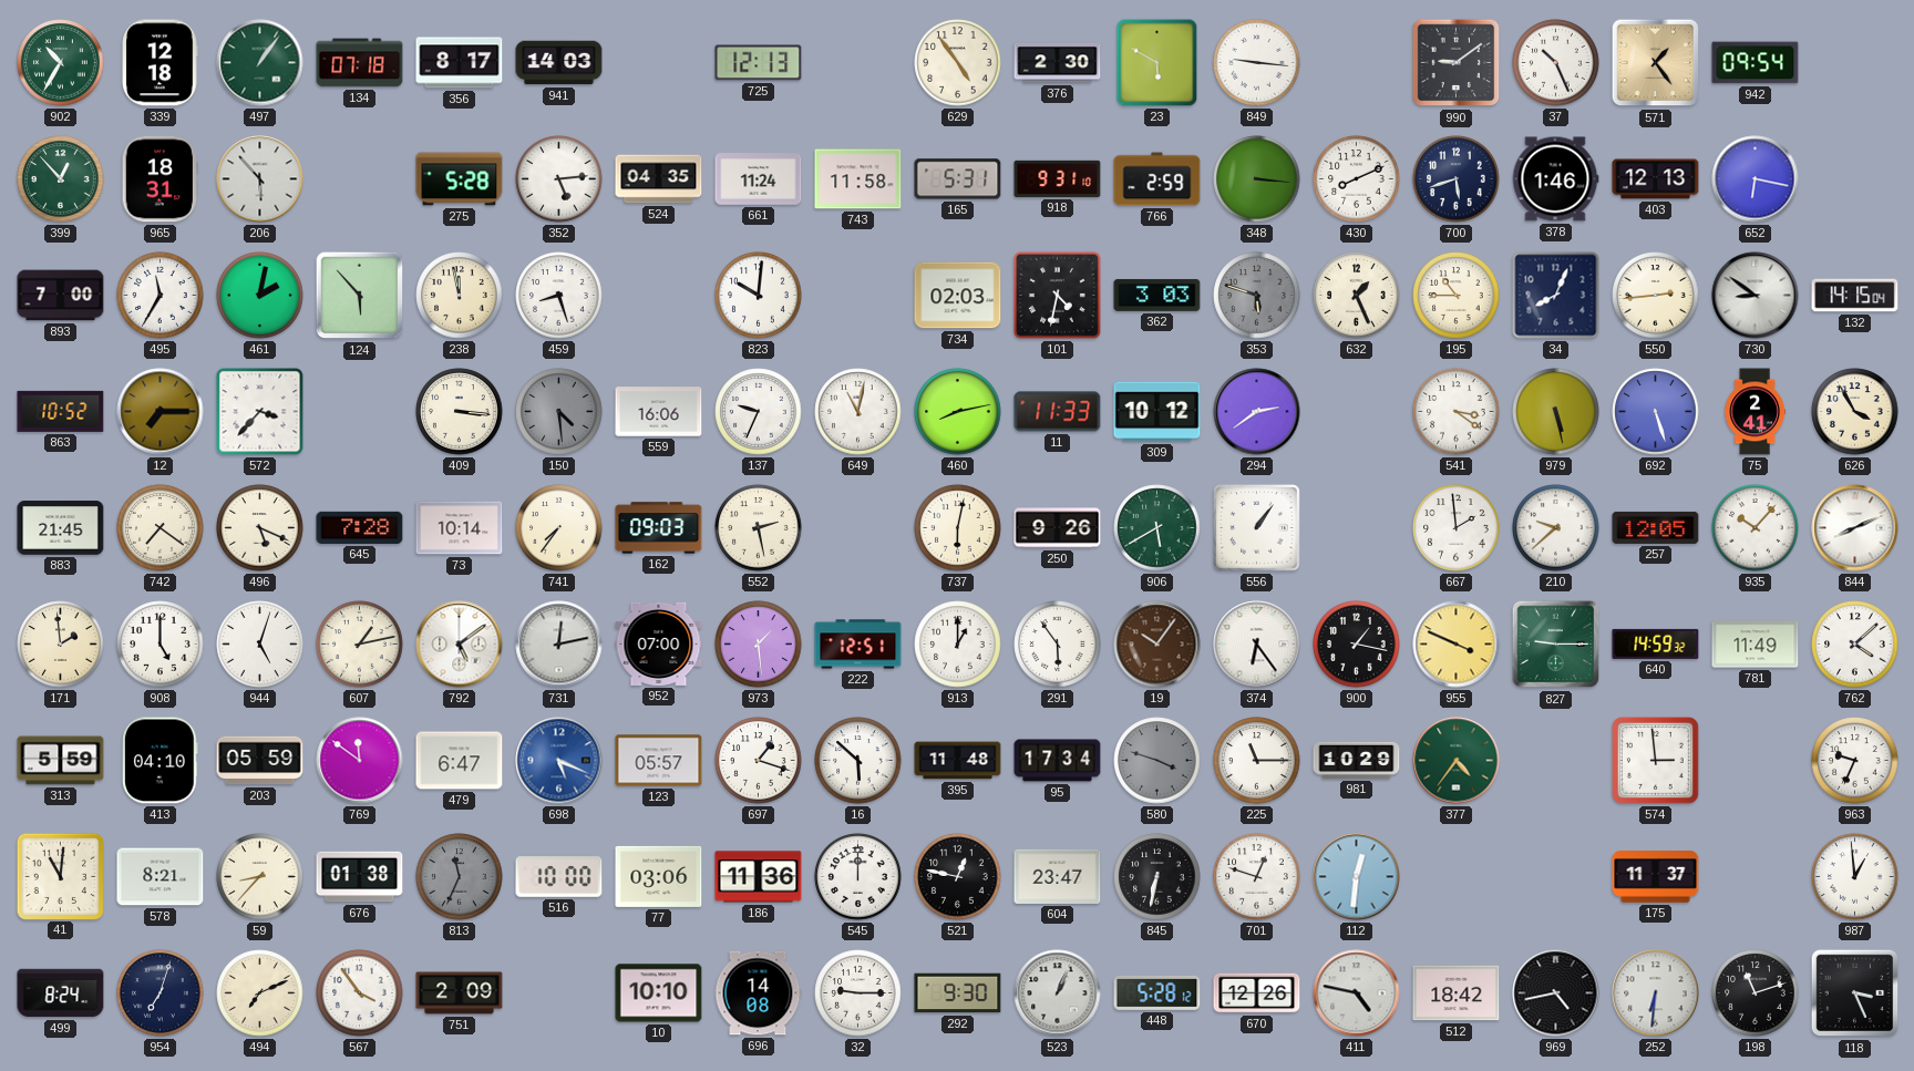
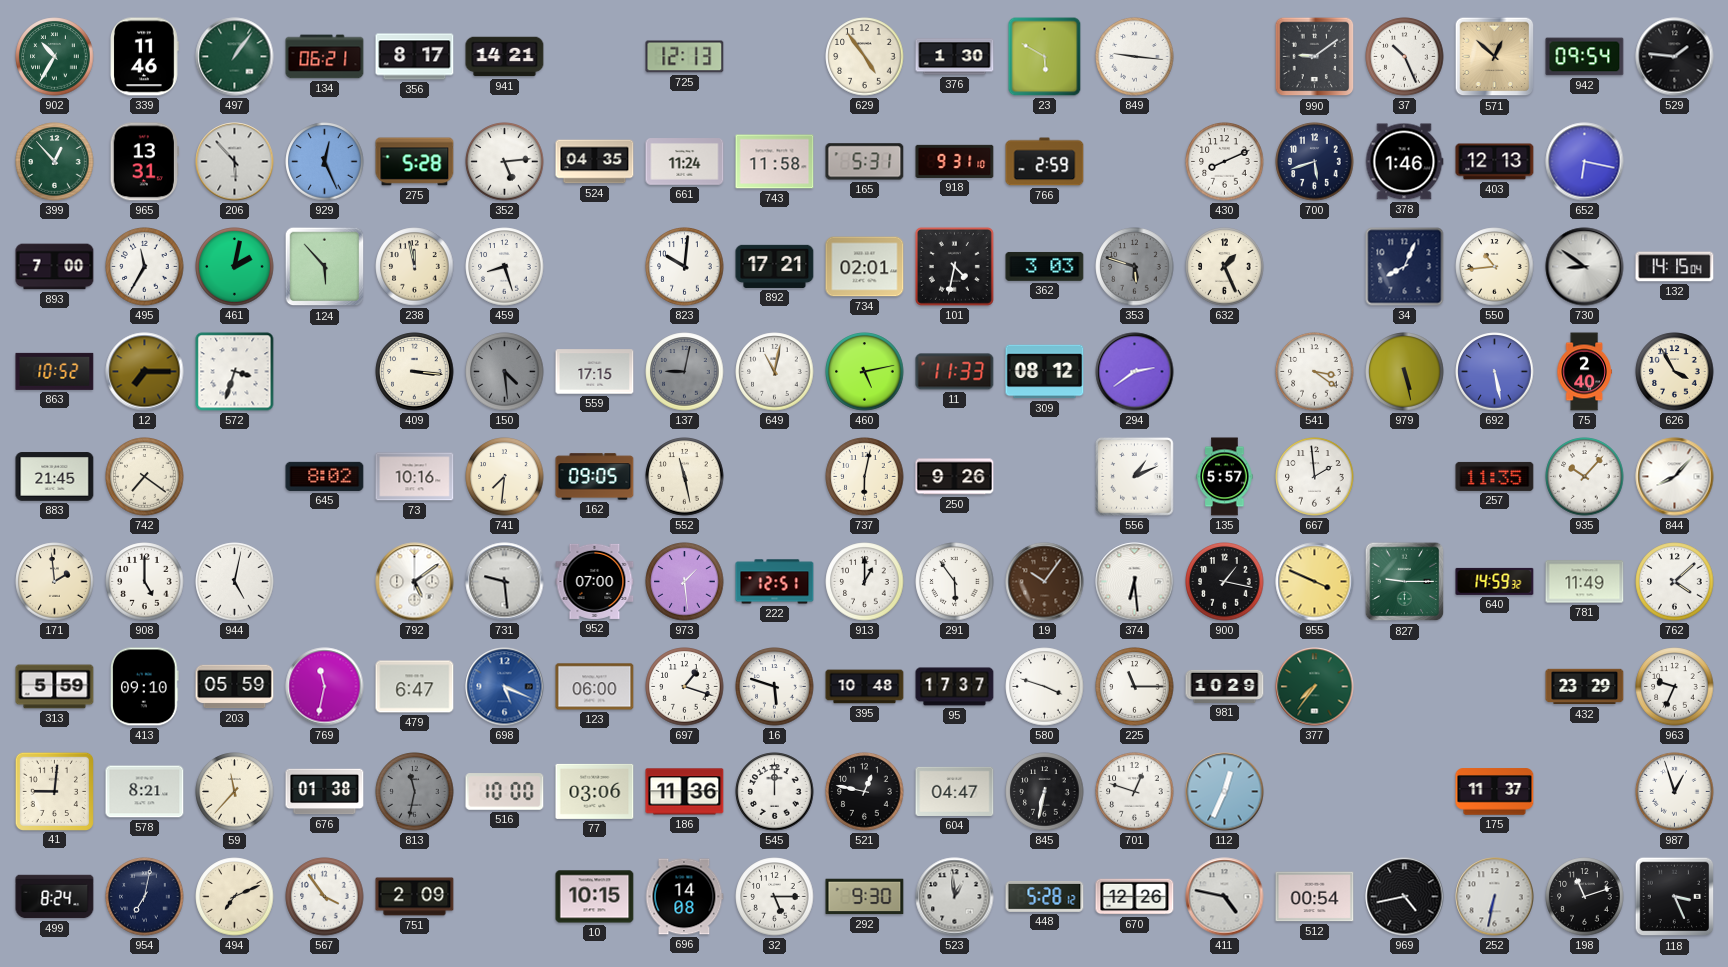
339: 12:18 -> 11:46 (144, 57)
134: 07:18 -> 06:21 (325, 57)
941: 14:03 -> 14:21 (505, 57)
376: 2:30 -> 1:30 (955, 57)
571: 1:24 -> 12:52 (1495, 57)
529: none -> 1:46 (1675, 57)
965: 18:31 -> 13:31 (144, 162)
929: none -> 12:26 (325, 162)
348: 3:16 -> none (1257, 179)
892: none -> 17:21 (775, 266)
734: 02:03 -> 02:01 (865, 267)
195: 10:45 -> none (1457, 296)
550: 2:44 -> 10:44 (1495, 267)
572: 3:37 -> 3:33 (235, 372)
559: 16:06 -> 17:15 (595, 372)
137: 9:34 -> 9:02 (685, 372)
137 dial: white -> grey (685, 372)
460: 8:13 -> 5:13 (865, 372)
309: 10:12 -> 08:12 (1045, 372)
692: 5:27 -> 5:28 (1495, 372)
75: 2:41 -> 2:40 (1584, 372)
496: 5:19 -> none (260, 528)
645: 7:28 -> 8:02 (325, 476)
73: 10:14 -> 10:16 (415, 477)
741: 7:36 -> 7:31 (505, 477)
162: 09:03 -> 09:05 (595, 477)
552: 2:28 -> 11:28 (685, 477)
906: 5:40 -> none (1157, 528)
556: 1:06 -> 1:11 (1135, 477)
135: none -> 5:57 (1225, 477)
210: 9:38 -> none (1556, 528)
257: 12:05 -> 11:35 (1495, 476)
844: 8:11 -> 8:07 (1675, 477)
944: 5:03 -> 5:02 (235, 582)
607: 1:13 -> none (360, 645)
731: 12:13 -> 9:29 (505, 582)
374: 6:24 -> 6:29 (1135, 582)
413: 04:10 -> 09:10 (145, 687)
769: 11:51 -> 11:32 (325, 687)
123: 05:57 -> 06:00 (595, 687)
16: 5:52 -> 5:48 (775, 687)
395: 11:48 -> 10:48 (865, 687)
95: 17:34 -> 17:37 (955, 687)
580 dial: grey -> white (1045, 687)
377: 4:36 -> 7:36 (1315, 687)
574: 2:59 -> none (1656, 761)
432: none -> 23:29 (1585, 687)
41: 11:01 -> 9:01 (54, 791)
59: 8:37 -> 11:37 (235, 792)
813: 11:34 -> 11:32 (415, 792)
604: 23:47 -> 04:47 (955, 791)
112: 12:31 -> 12:34 (1225, 792)
987: 12:59 -> 12:57 (1675, 792)
954: 7:03 -> 7:02 (145, 897)
10: 10:10 -> 10:15 (595, 897)
32: 9:15 -> 5:15 (775, 897)
523: 1:04 -> 12:59 (955, 897)
512: 18:42 -> 00:54 (1315, 897)
252: 6:31 -> 6:32 (1495, 897)
